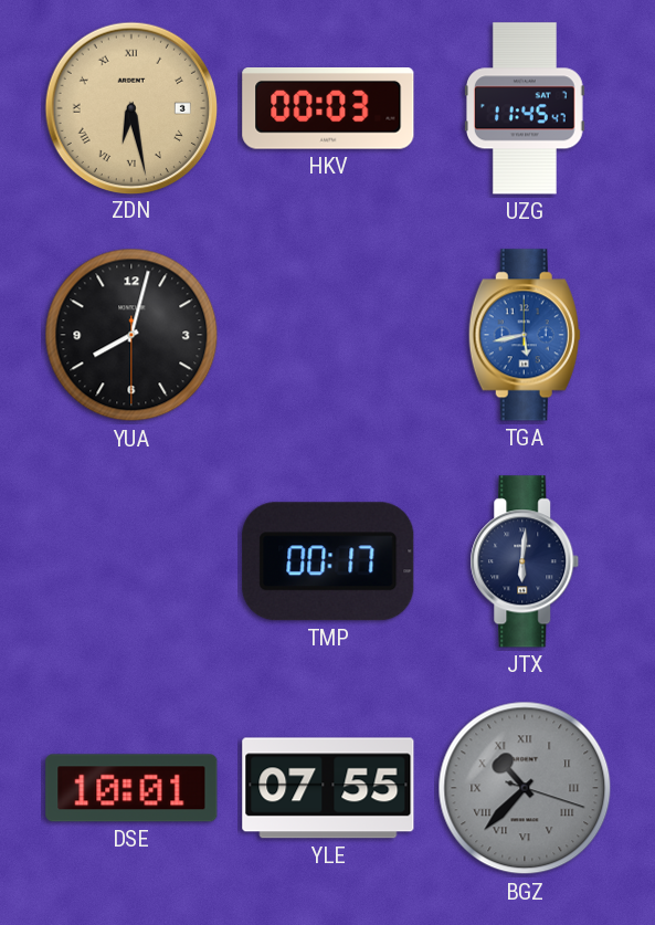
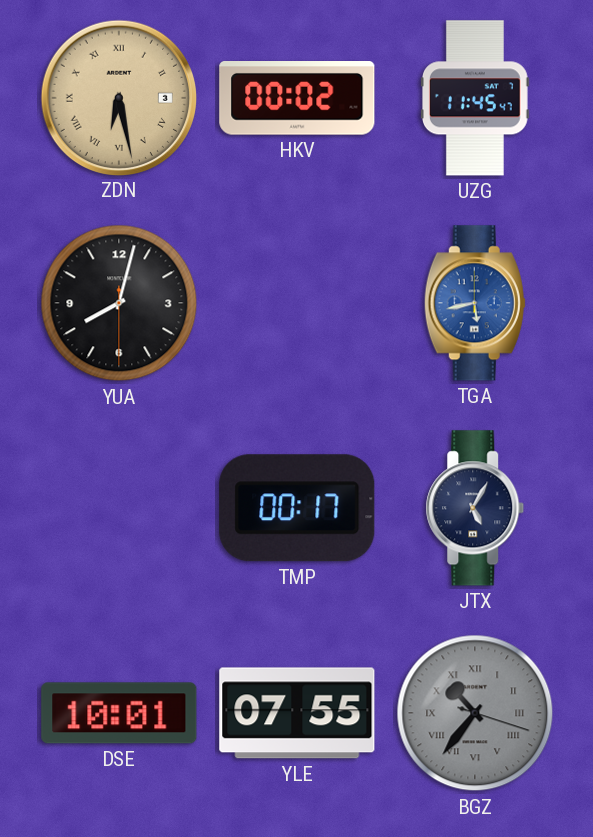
HKV: 00:03 -> 00:02 (297, 99)
JTX: 6:01 -> 5:05 (475, 508)
BGZ: 10:37 -> 10:36 (475, 713)
